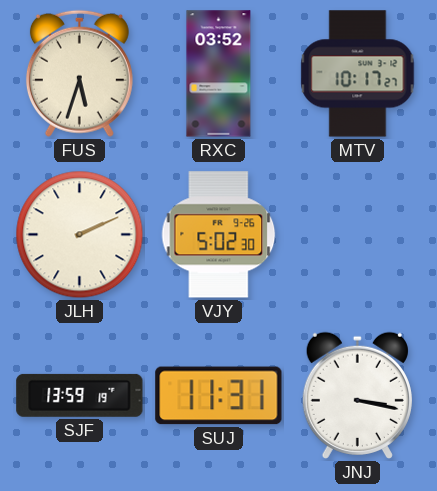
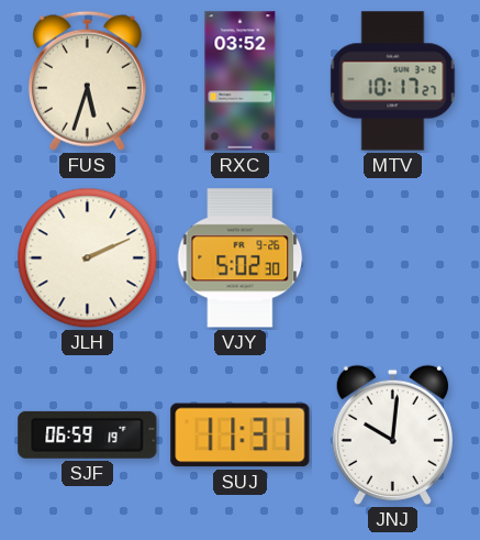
SJF: 13:59 -> 06:59 (88, 434)
JNJ: 3:17 -> 10:01 (392, 434)
